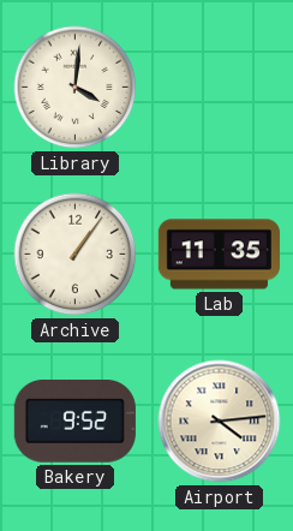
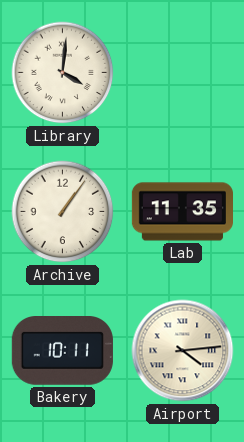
Bakery: 9:52 -> 10:11 (62, 351)
